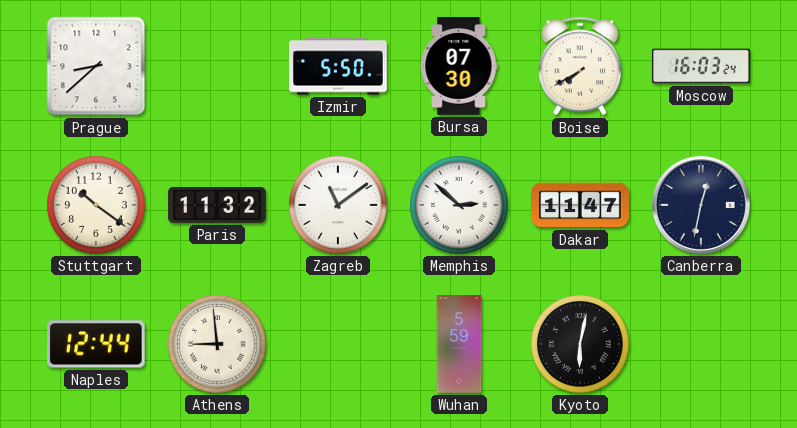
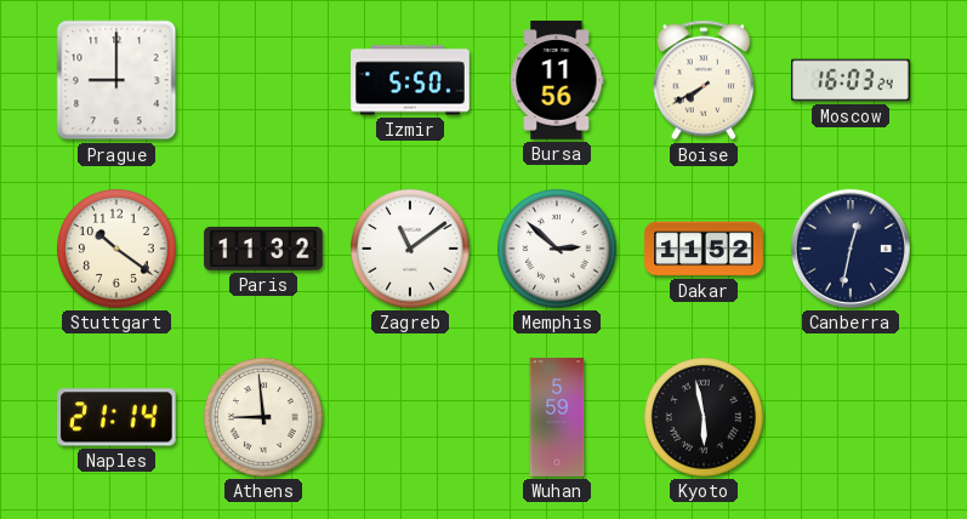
Prague: 8:38 -> 9:00 (116, 80)
Bursa: 07:30 -> 11:56 (557, 80)
Dakar: 11:47 -> 11:52 (704, 249)
Naples: 12:44 -> 21:14 (118, 417)
Kyoto: 6:02 -> 5:58 (705, 418)
